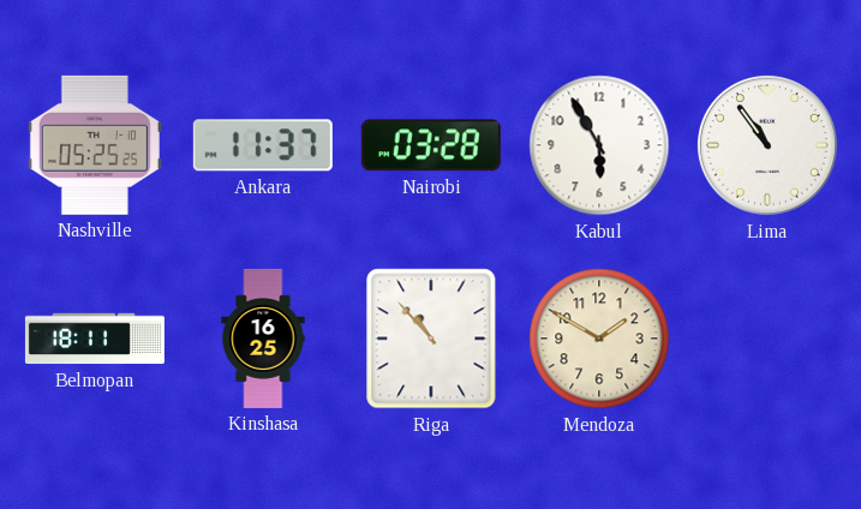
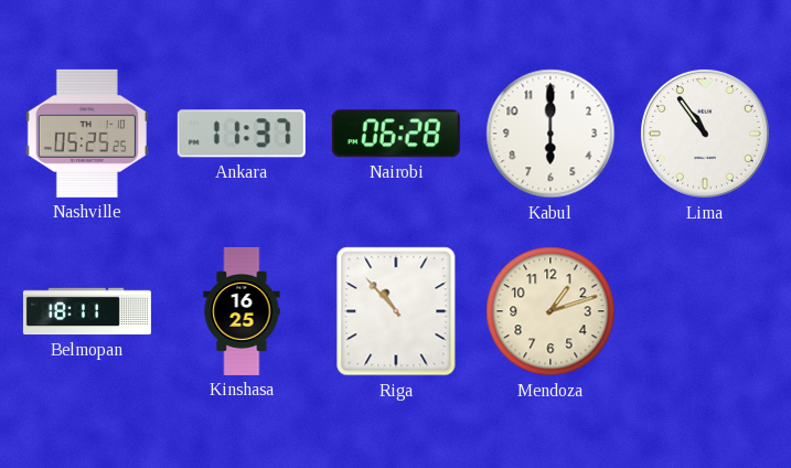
Nairobi: 03:28 -> 06:28 (396, 134)
Kabul: 5:55 -> 6:00 (551, 134)
Mendoza: 1:50 -> 1:12 (551, 311)
